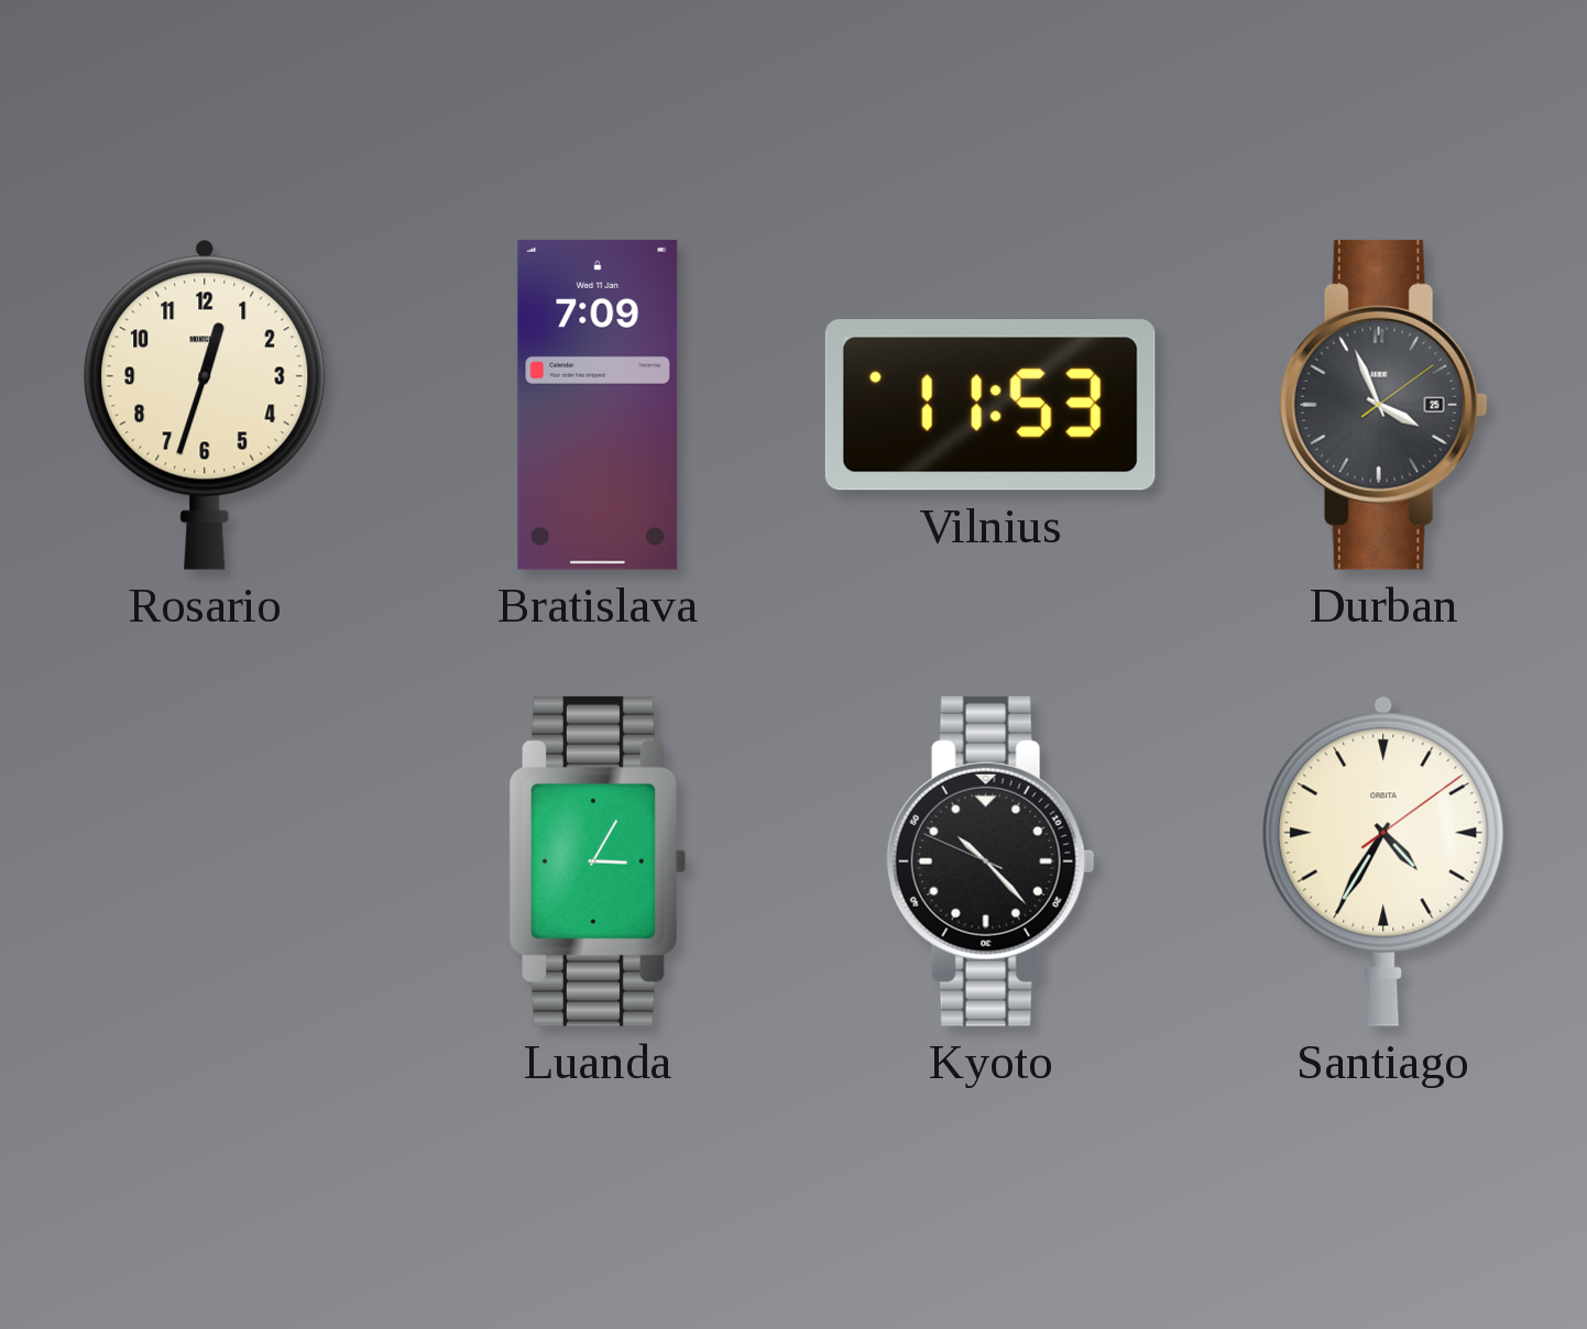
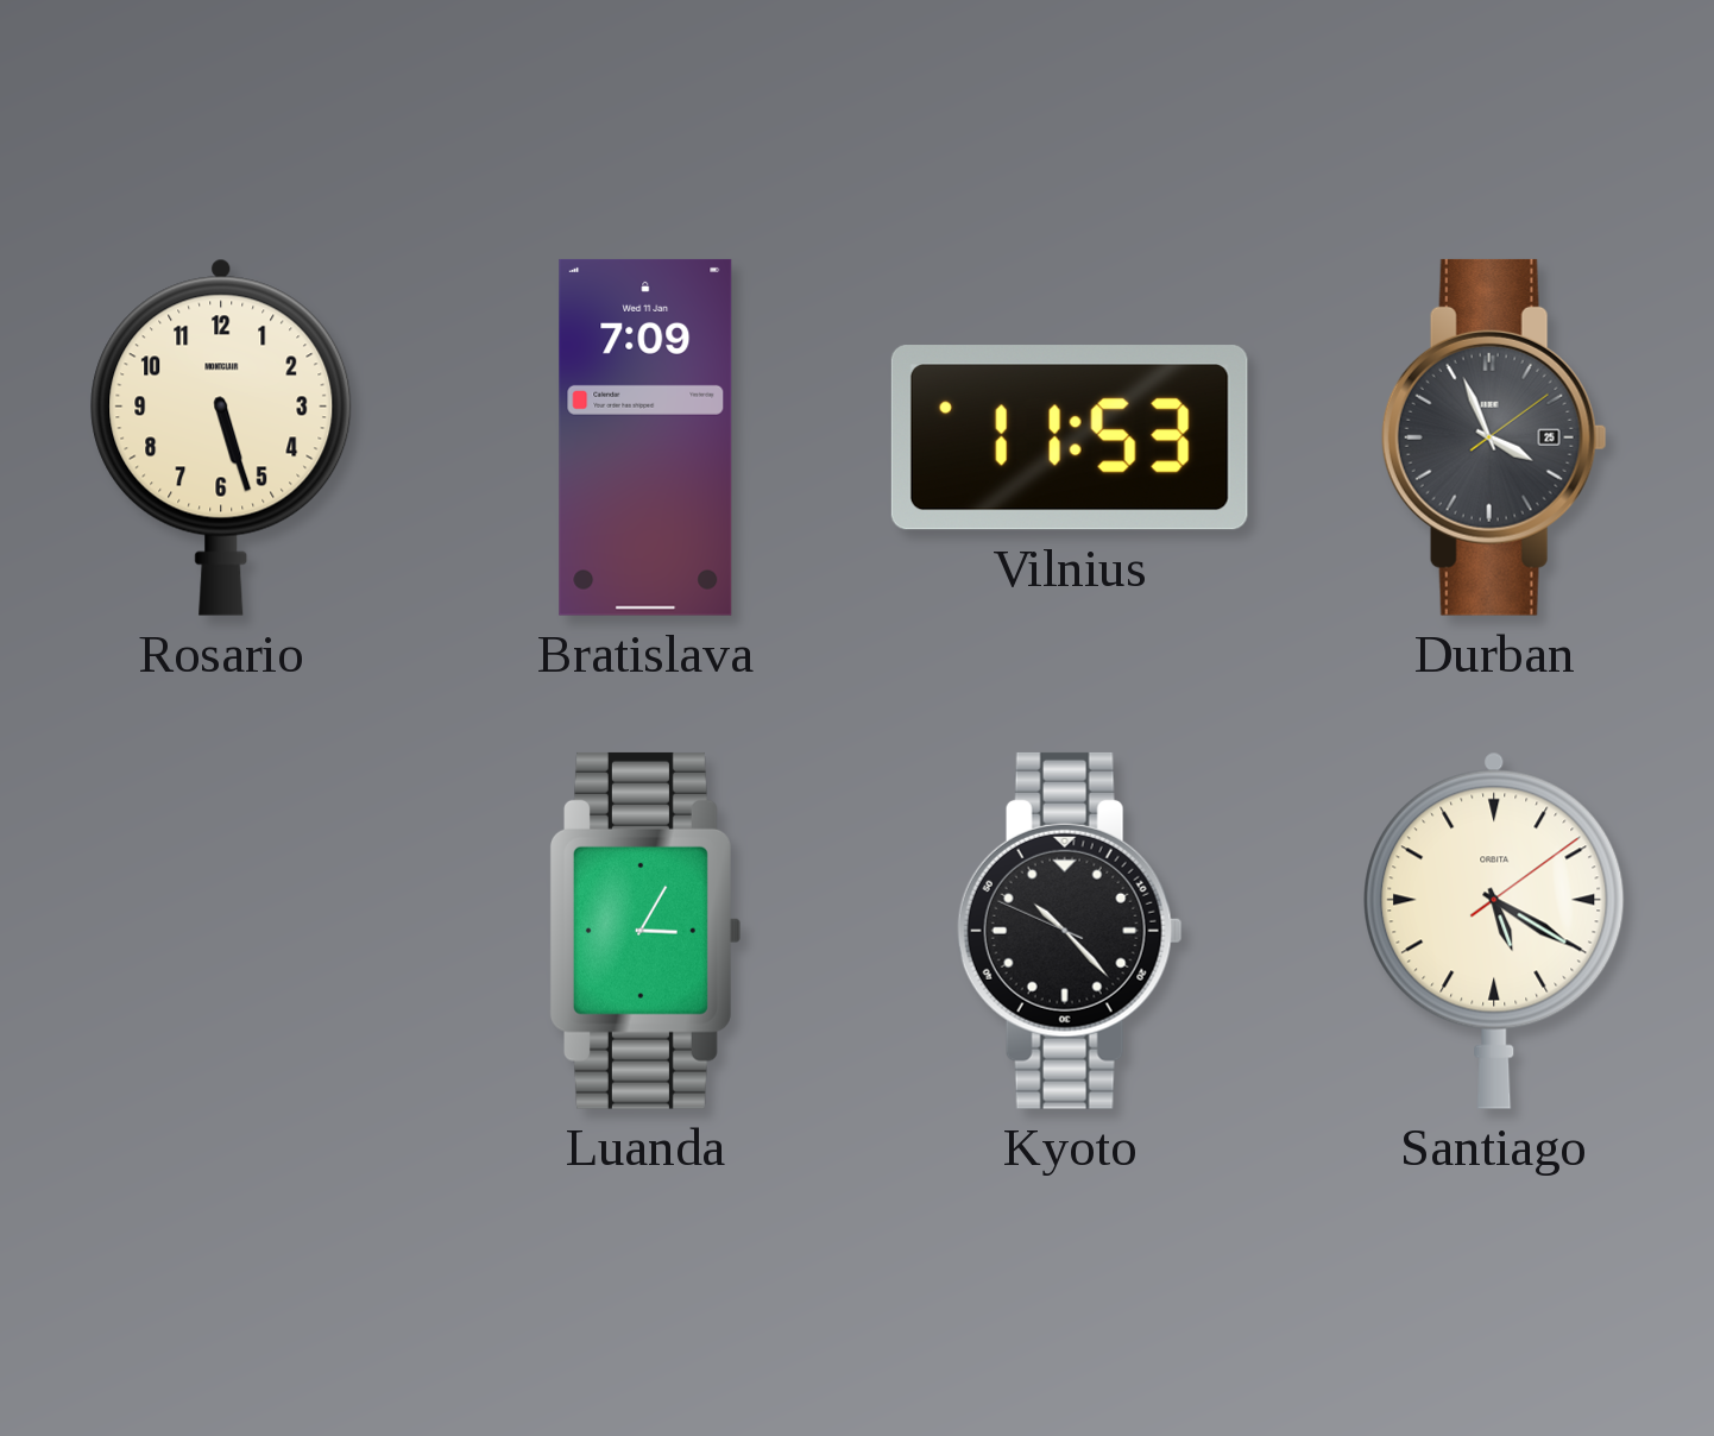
Rosario: 12:33 -> 5:27 (221, 437)
Santiago: 4:35 -> 5:20 (1494, 931)
